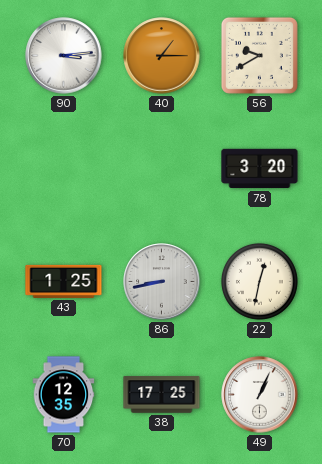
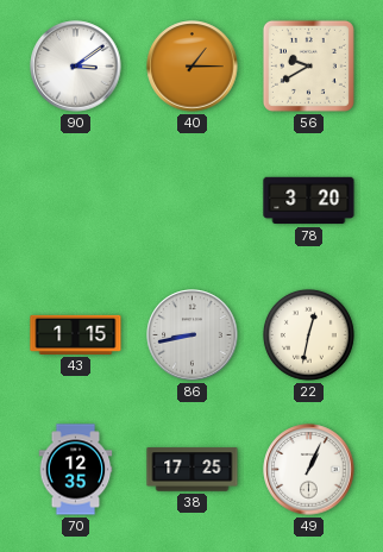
90: 3:14 -> 3:09 (76, 67)
43: 1:25 -> 1:15 (76, 334)
